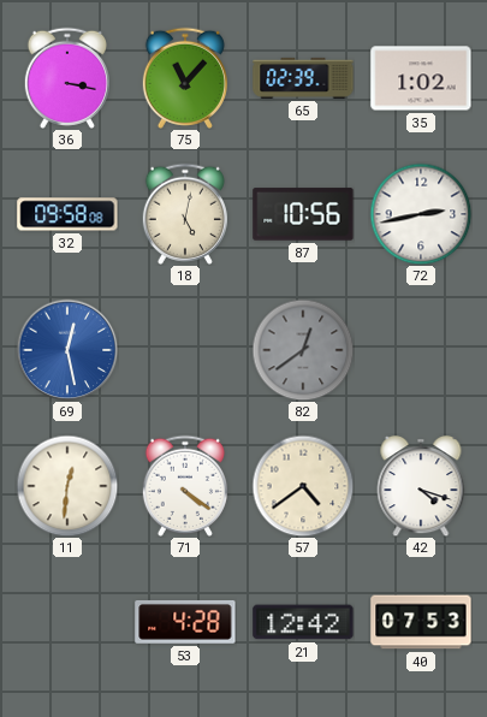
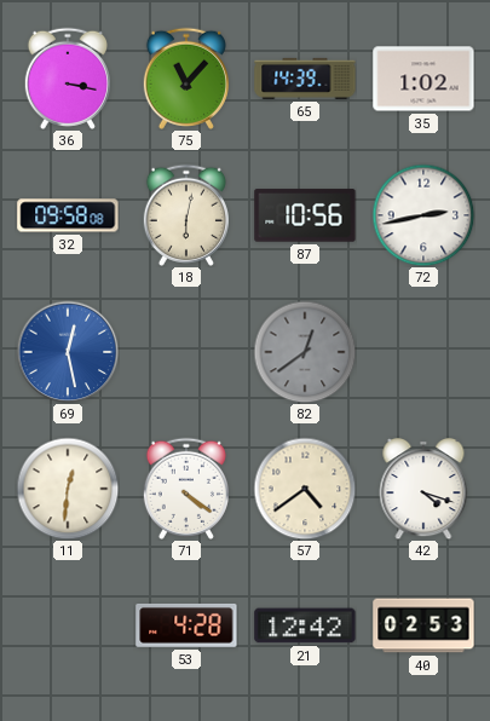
65: 02:39 -> 14:39 (305, 79)
18: 5:02 -> 6:02 (186, 215)
40: 07:53 -> 02:53 (423, 625)
